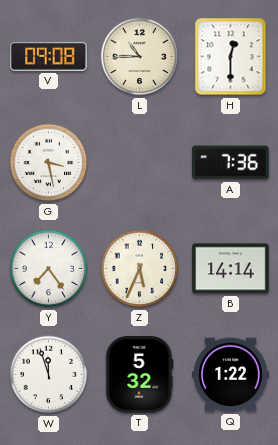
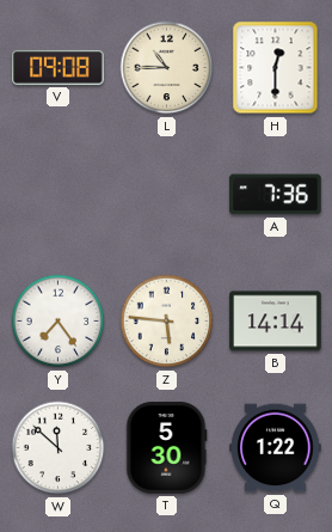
G: 3:28 -> none (49, 163)
Z: 5:34 -> 5:46 (167, 322)
W: 11:57 -> 11:52 (59, 448)
T: 5:32 -> 5:30 (167, 448)
